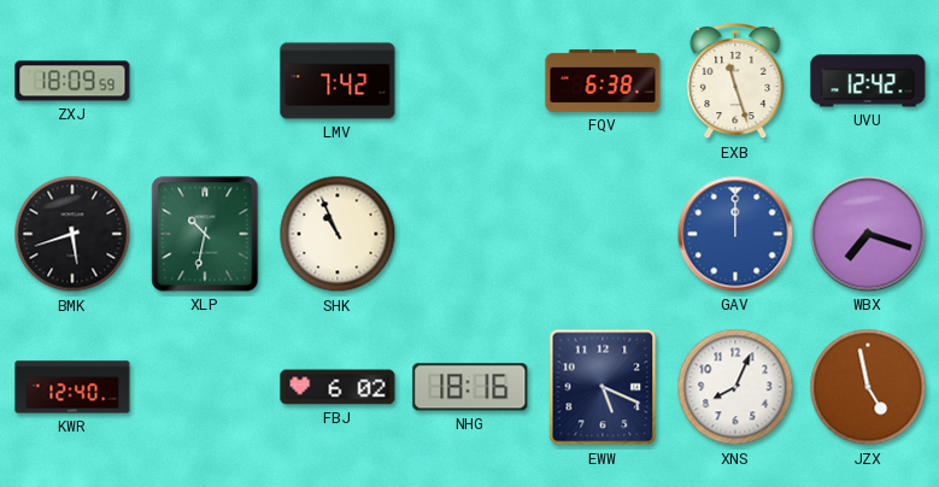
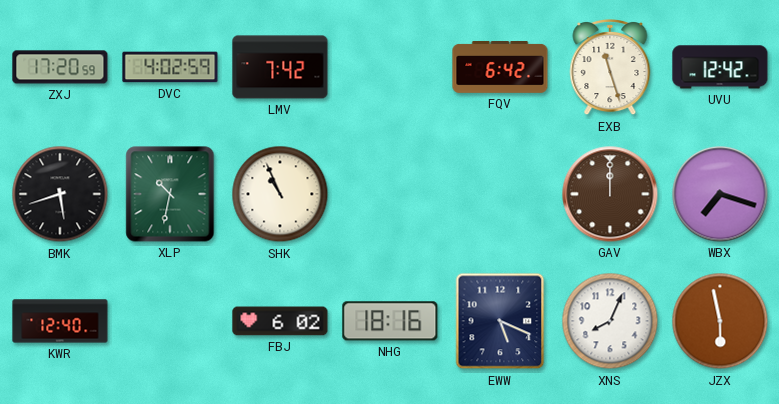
ZXJ: 18:09 -> 17:20 (60, 67)
DVC: none -> 4:02 (170, 67)
FQV: 6:38 -> 6:42 (500, 68)
GAV dial: blue -> brown (610, 194)
JZX: 4:58 -> 5:58 (720, 321)
